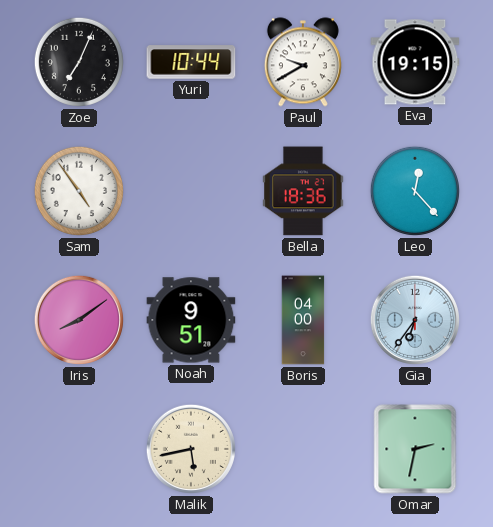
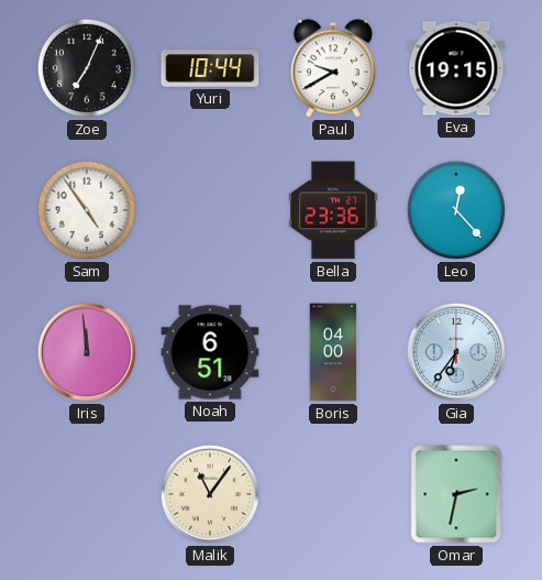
Bella: 18:36 -> 23:36 (333, 210)
Iris: 8:09 -> 11:59 (87, 352)
Noah: 9:51 -> 6:51 (210, 352)
Malik: 5:43 -> 11:06 (210, 494)
